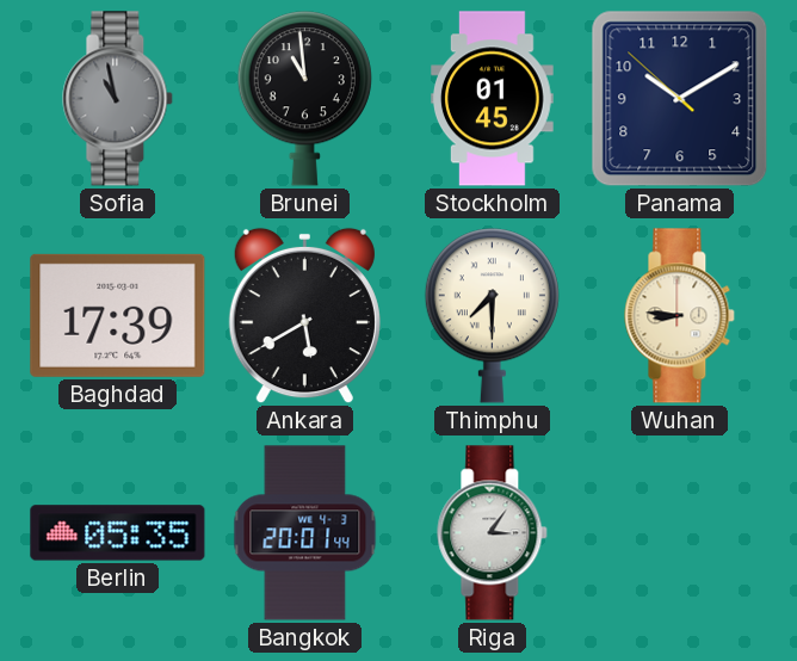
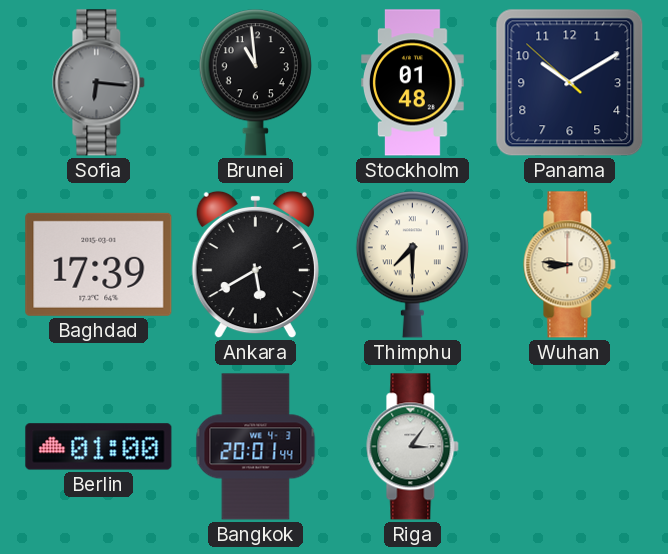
Sofia: 10:58 -> 6:16 (99, 83)
Stockholm: 01:45 -> 01:48 (413, 83)
Berlin: 05:35 -> 01:00 (99, 447)
